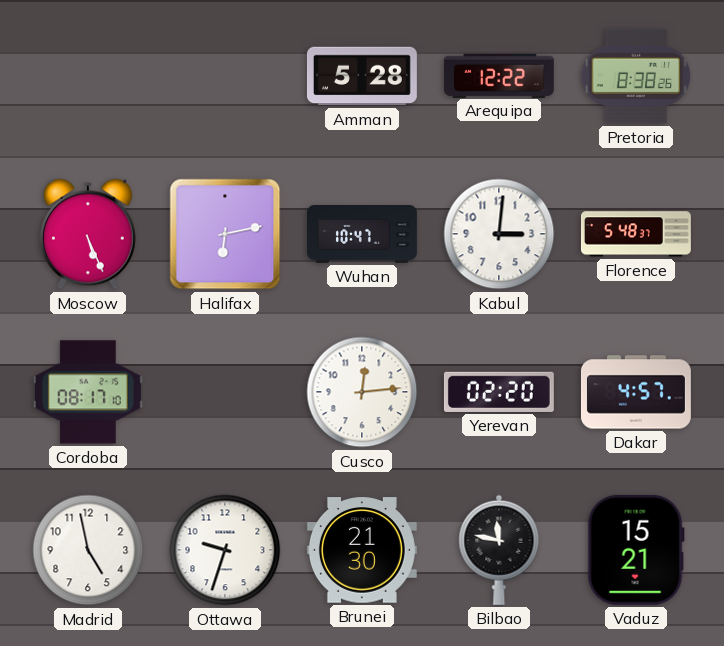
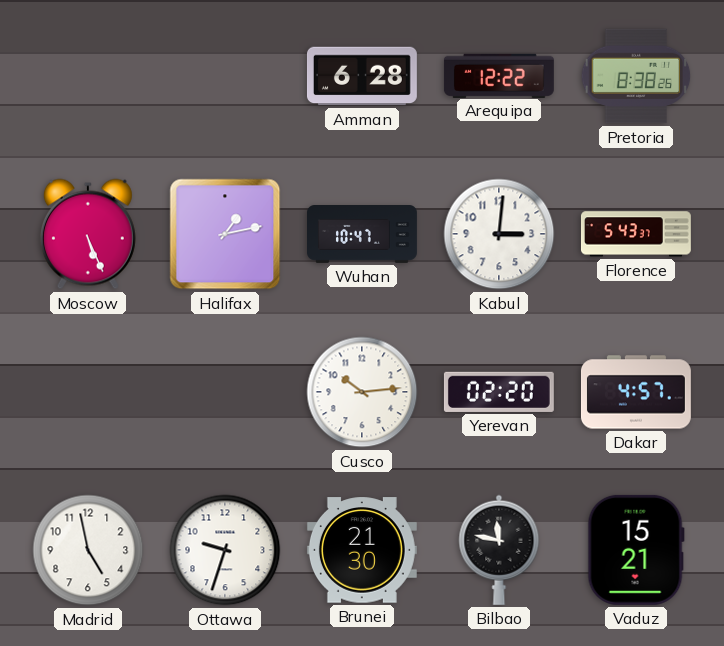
Amman: 5:28 -> 6:28 (362, 76)
Halifax: 6:13 -> 1:13 (225, 234)
Florence: 5:48 -> 5:43 (636, 234)
Cordoba: 08:17 -> none (88, 392)
Cusco: 12:14 -> 10:14 (362, 392)
